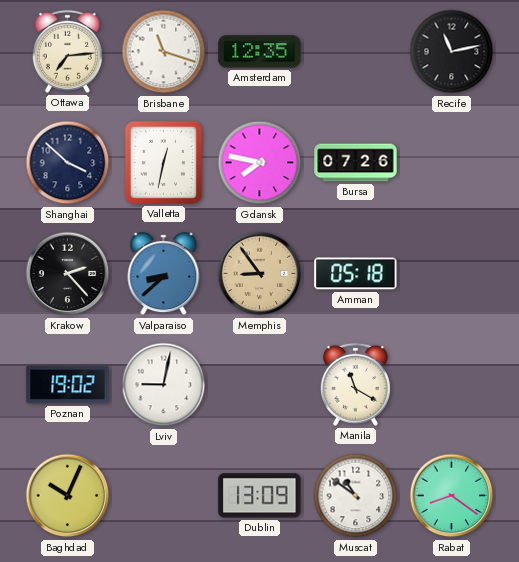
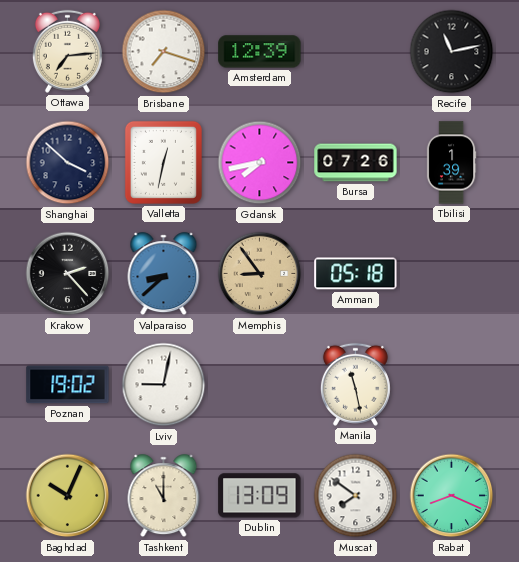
Brisbane: 11:18 -> 7:18 (164, 52)
Amsterdam: 12:35 -> 12:39 (260, 52)
Gdansk: 7:47 -> 7:43 (260, 163)
Tbilisi: none -> 1:39 (451, 163)
Manila: 11:20 -> 11:28 (355, 384)
Tashkent: none -> 11:00 (164, 496)
Muscat: 10:51 -> 7:51 (356, 496)
Rabat: 8:21 -> 8:19 (452, 496)
